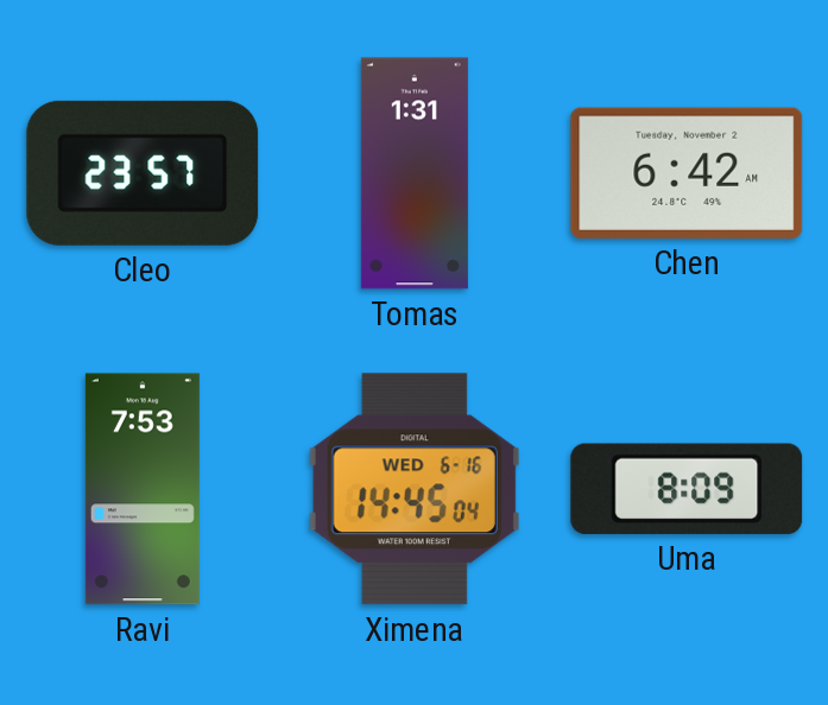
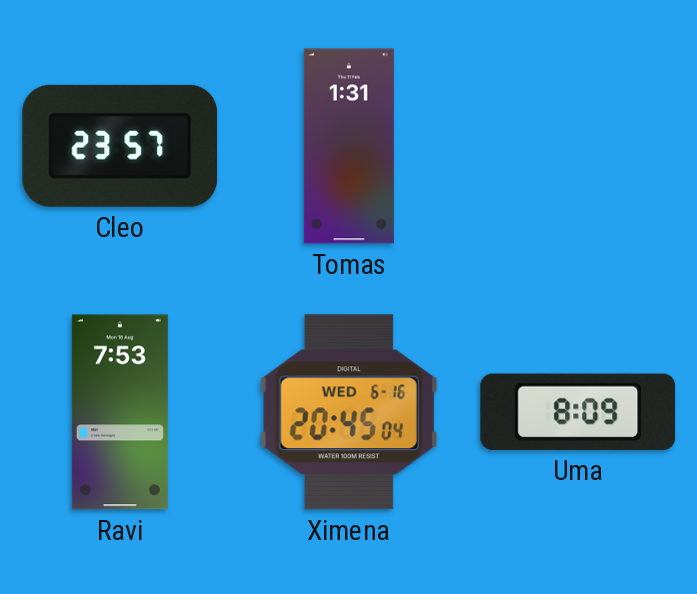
Chen: 6:42 -> none (687, 173)
Ximena: 14:45 -> 20:45 (349, 412)
